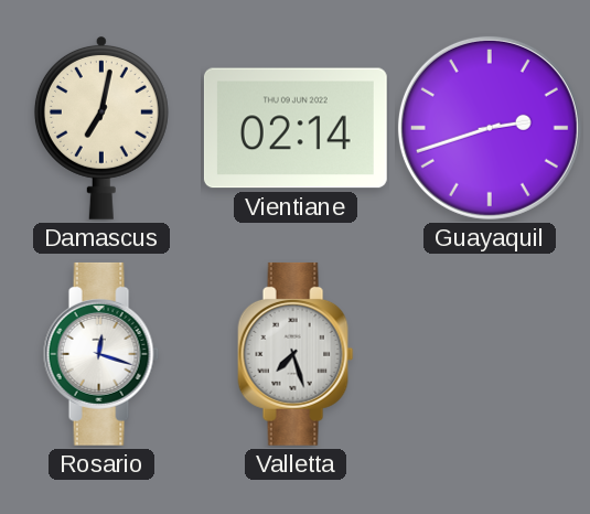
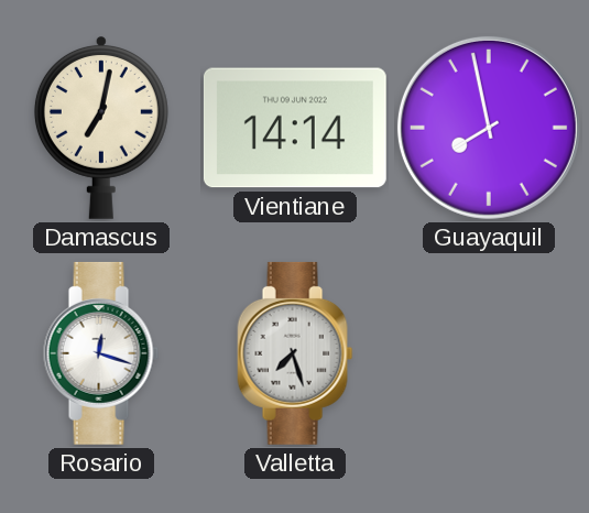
Vientiane: 02:14 -> 14:14 (295, 128)
Guayaquil: 2:42 -> 7:58 (489, 128)
